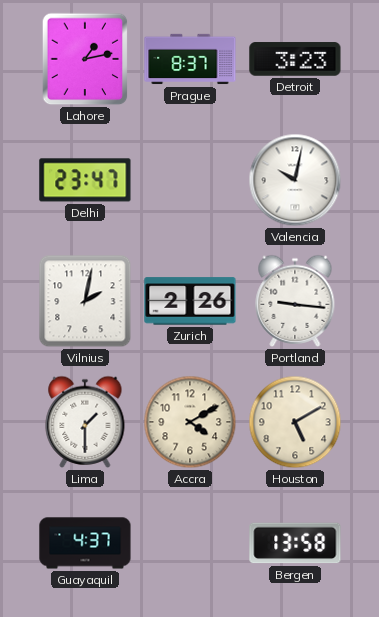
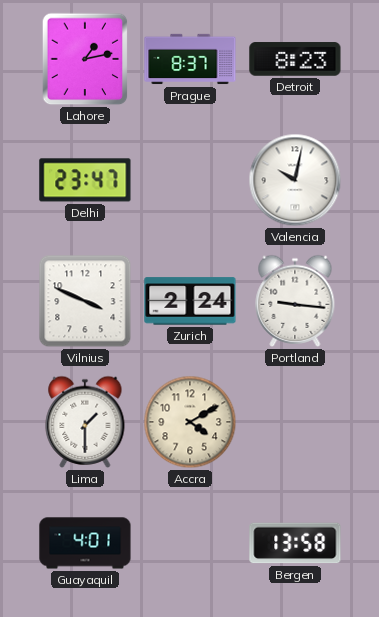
Detroit: 3:23 -> 8:23 (295, 59)
Vilnius: 2:02 -> 3:49 (85, 301)
Zurich: 2:26 -> 2:24 (190, 301)
Houston: 5:10 -> none (295, 422)
Guayaquil: 4:37 -> 4:01 (85, 543)
